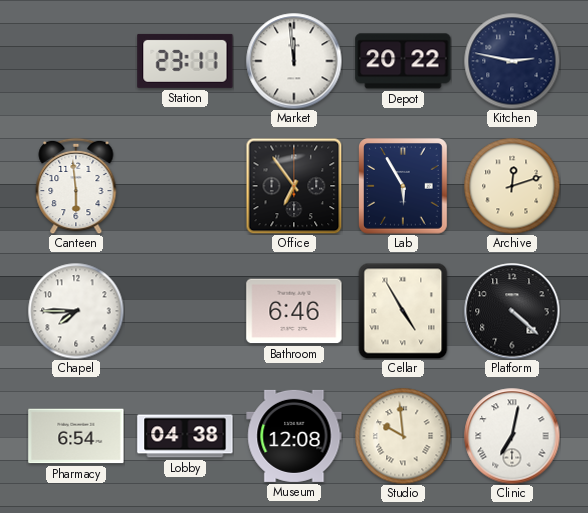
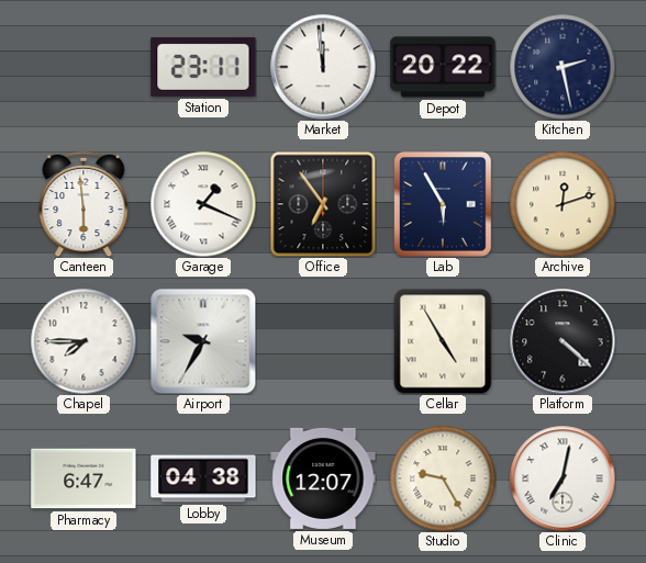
Kitchen: 2:47 -> 2:28 (563, 67)
Garage: none -> 1:19 (203, 204)
Airport: none -> 9:35 (203, 341)
Bathroom: 6:46 -> none (294, 311)
Pharmacy: 6:54 -> 6:47 (83, 478)
Museum: 12:08 -> 12:07 (323, 478)
Studio: 9:59 -> 9:25 (443, 478)
